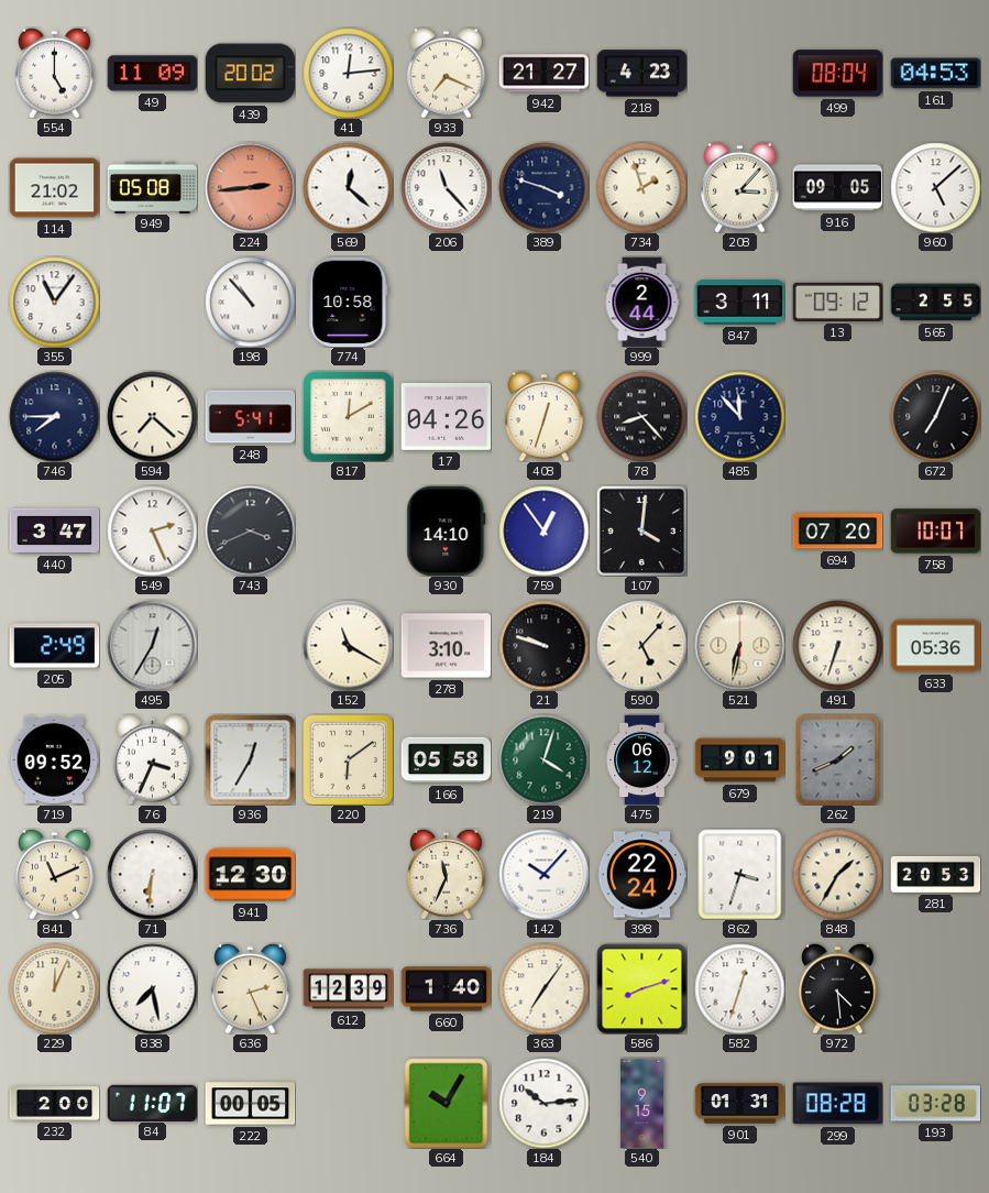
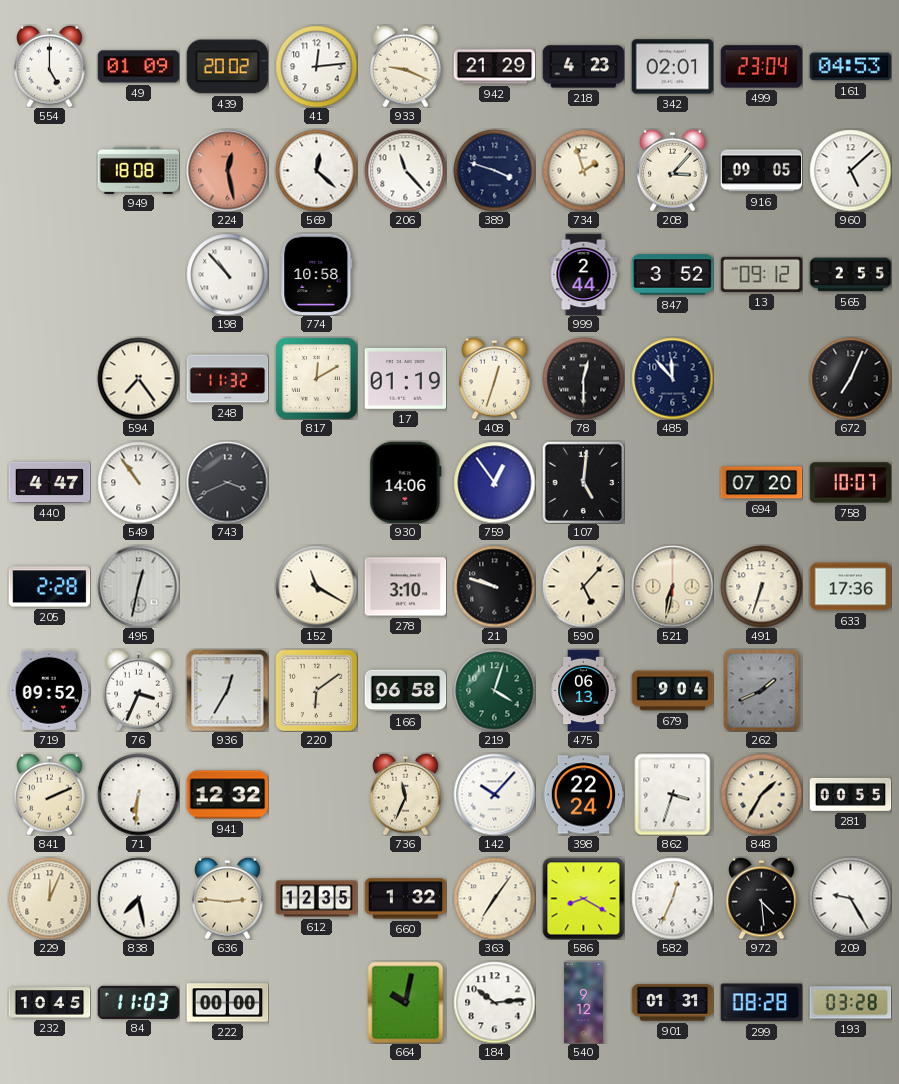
49: 11:09 -> 01:09 (138, 67)
933: 7:19 -> 9:19 (406, 66)
942: 21:27 -> 21:29 (494, 67)
342: none -> 02:01 (672, 67)
499: 08:04 -> 23:04 (761, 67)
114: 21:02 -> none (54, 188)
949: 05:08 -> 18:08 (138, 170)
224: 2:44 -> 12:28 (227, 170)
355: 11:06 -> none (54, 302)
847: 3:11 -> 3:52 (672, 275)
746: 7:45 -> none (54, 416)
594: 7:22 -> 7:24 (138, 378)
248: 5:41 -> 11:32 (227, 379)
17: 04:26 -> 01:19 (405, 378)
78: 8:23 -> 12:30 (583, 378)
440: 3:47 -> 4:47 (49, 482)
549: 2:26 -> 10:54 (138, 482)
930: 14:10 -> 14:06 (406, 482)
107: 4:01 -> 5:01 (583, 482)
205: 2:49 -> 2:28 (49, 587)
495: 12:35 -> 12:32 (138, 586)
633: 05:36 -> 17:36 (850, 587)
166: 05:58 -> 06:58 (405, 691)
475: 06:12 -> 06:13 (584, 690)
679: 9:01 -> 9:04 (672, 691)
841: 11:11 -> 2:11 (50, 794)
941: 12:30 -> 12:32 (227, 795)
281: 20:53 -> 00:55 (850, 794)
636: 2:26 -> 2:46 (228, 898)
612: 12:39 -> 12:35 (316, 899)
660: 1:40 -> 1:32 (405, 899)
586: 8:12 -> 8:20 (583, 898)
582: 12:33 -> 12:34 (672, 898)
209: none -> 9:25 (850, 898)
232: 2:00 -> 10:45 (49, 1003)
84: 11:07 -> 11:03 (138, 1002)
222: 00:05 -> 00:00 (227, 1003)
664: 10:05 -> 10:02 (406, 1002)
540: 9:15 -> 9:12 (583, 1002)
